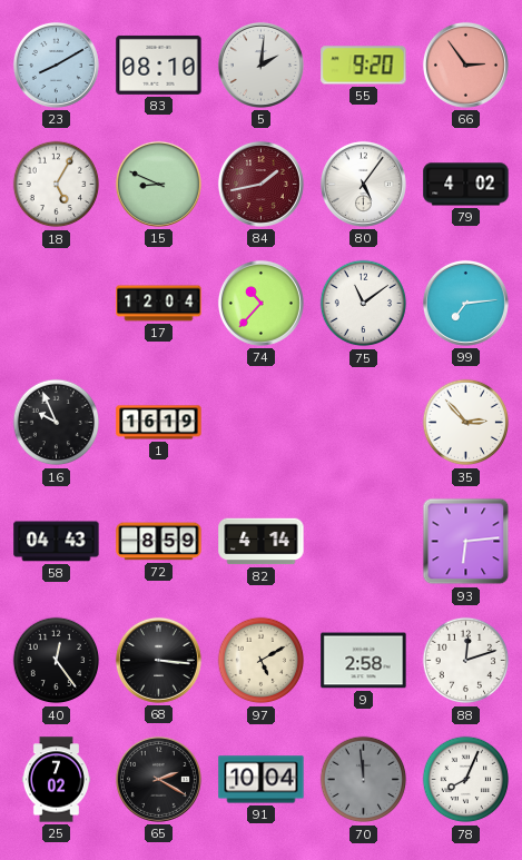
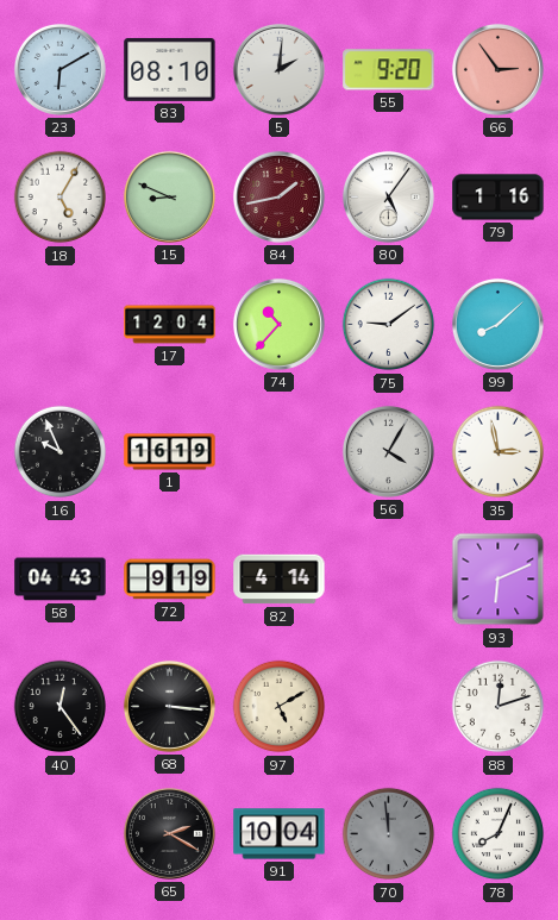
23: 8:10 -> 6:10 (59, 69)
79: 4:02 -> 1:16 (499, 198)
75: 11:09 -> 9:09 (389, 325)
99: 7:14 -> 8:08 (497, 324)
56: none -> 4:05 (388, 451)
35: 2:53 -> 2:58 (499, 452)
72: 8:59 -> 9:19 (170, 580)
93: 6:14 -> 6:11 (499, 580)
9: 2:58 -> none (364, 661)
25: 7:02 -> none (56, 780)
